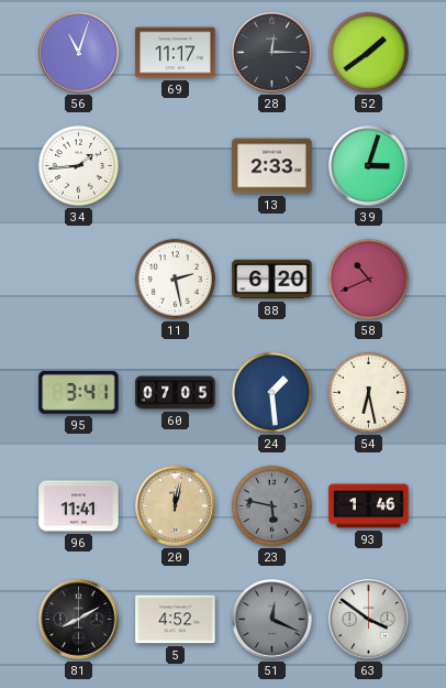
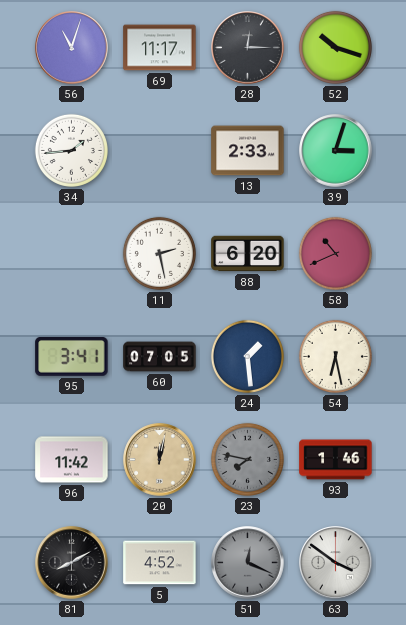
52: 1:39 -> 10:18 (335, 47)
96: 11:41 -> 11:42 (72, 460)
23: 5:47 -> 7:47 (247, 459)
